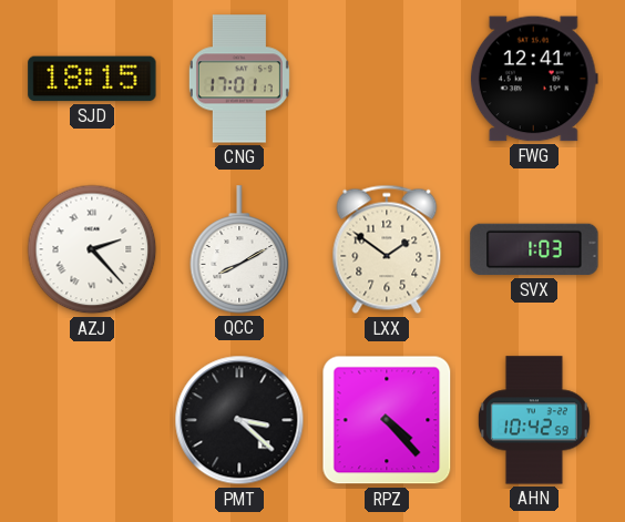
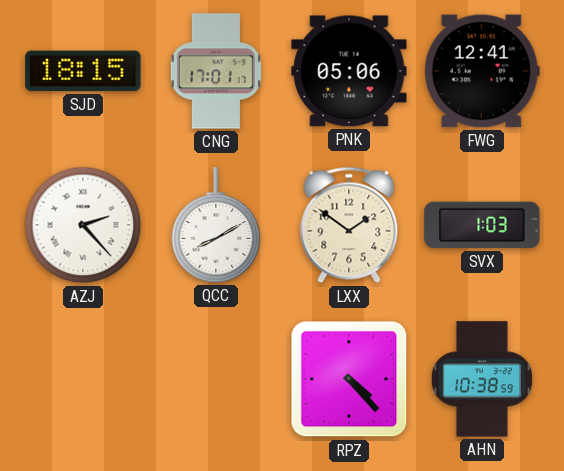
PNK: none -> 05:06 (349, 71)
PMT: 3:22 -> none (239, 420)
AHN: 10:42 -> 10:38 (482, 379)
